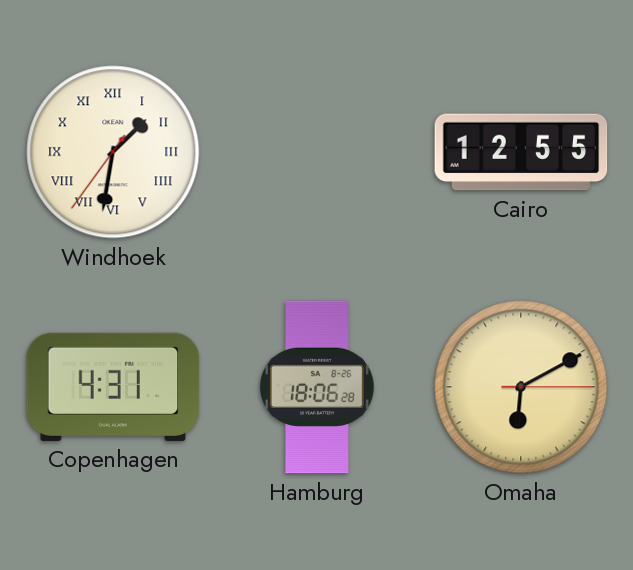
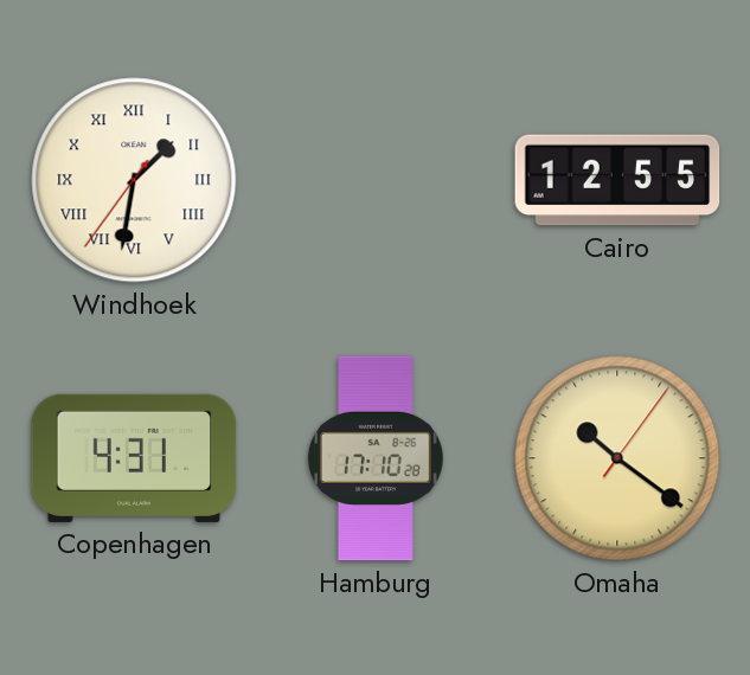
Hamburg: 18:06 -> 17:10 (376, 458)
Omaha: 6:10 -> 10:21 (617, 458)
